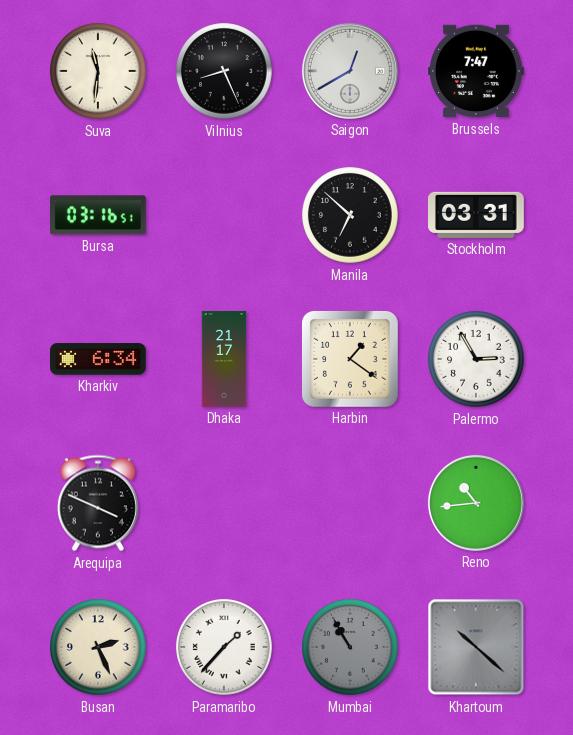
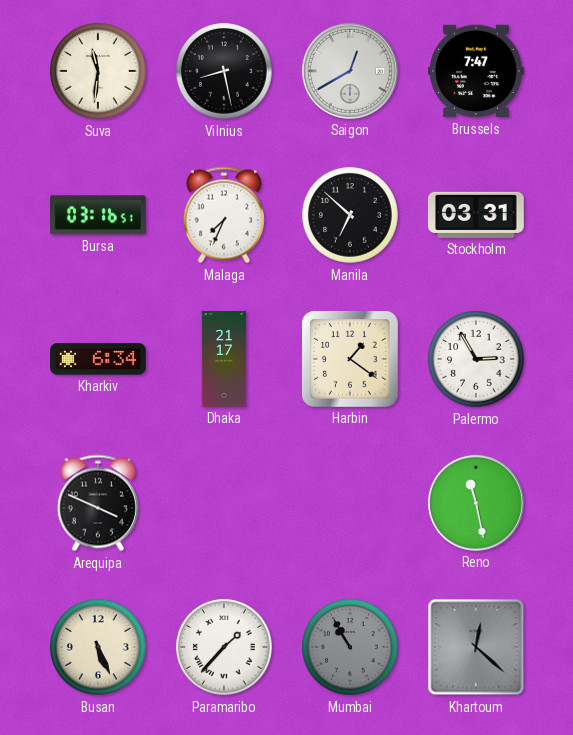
Vilnius: 8:26 -> 8:28 (224, 71)
Malaga: none -> 7:34 (224, 215)
Reno: 10:44 -> 11:28 (476, 503)
Busan: 2:26 -> 5:26 (98, 647)
Khartoum: 10:22 -> 12:22 (476, 647)
